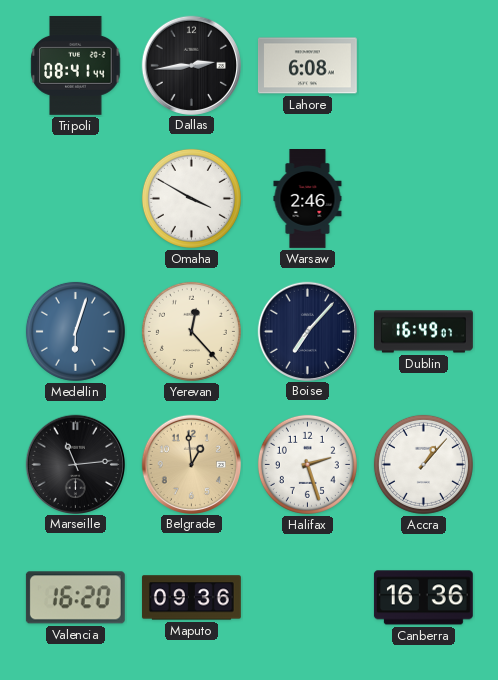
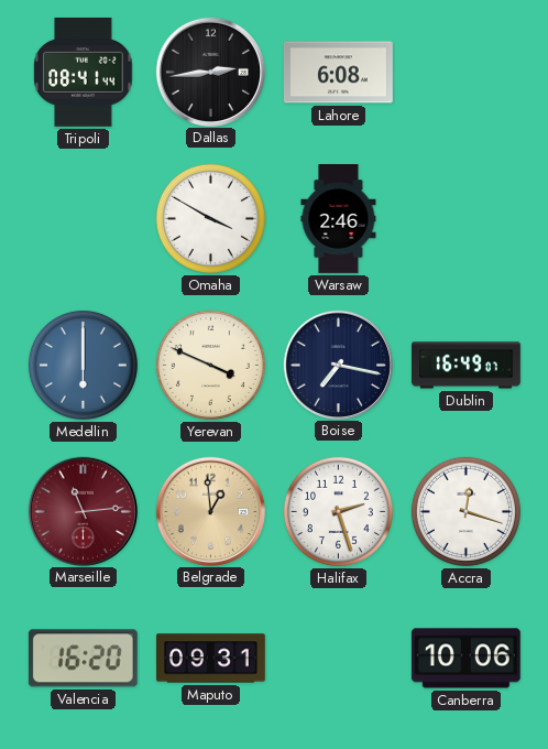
Medellin: 6:03 -> 6:00 (83, 365)
Yerevan: 12:23 -> 3:49 (210, 365)
Boise: 7:07 -> 7:17 (338, 365)
Marseille dial: black -> burgundy (83, 511)
Accra: 1:07 -> 12:18 (465, 511)
Maputo: 09:36 -> 09:31 (210, 659)
Canberra: 16:36 -> 10:06 (465, 659)
